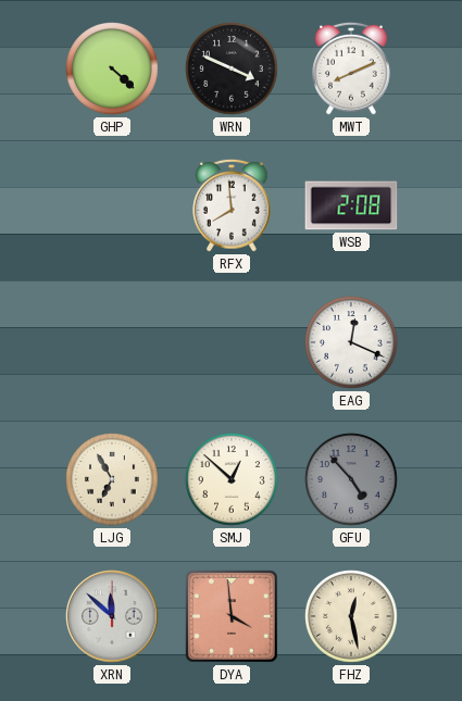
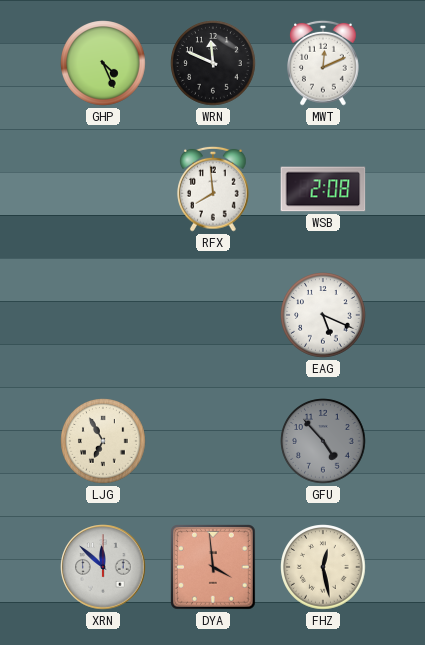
GHP: 4:22 -> 4:26 (103, 63)
WRN: 3:49 -> 11:49 (213, 63)
MWT: 8:11 -> 12:11 (323, 63)
EAG: 12:19 -> 5:19 (323, 315)
SMJ: 12:52 -> none (232, 479)
